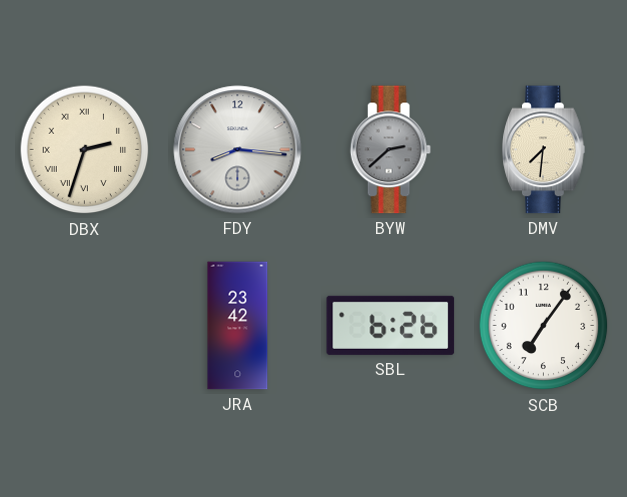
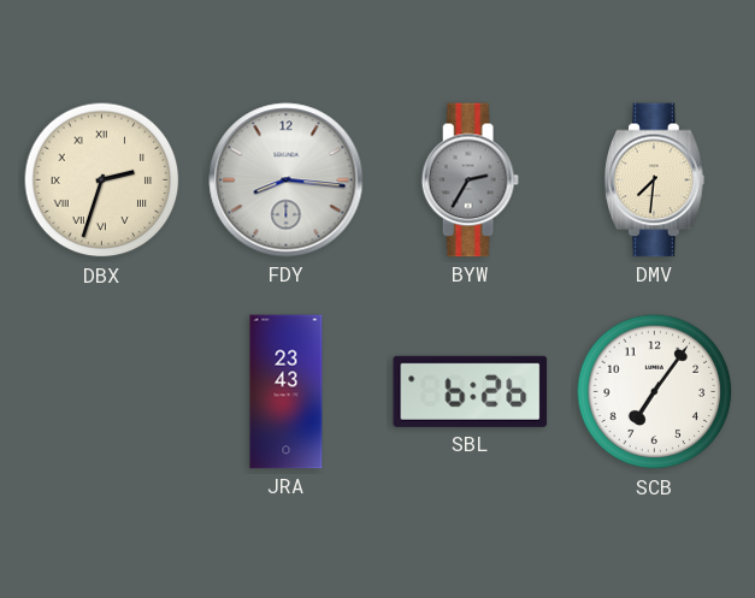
BYW: 2:38 -> 2:35 (470, 180)
JRA: 23:42 -> 23:43 (287, 392)
